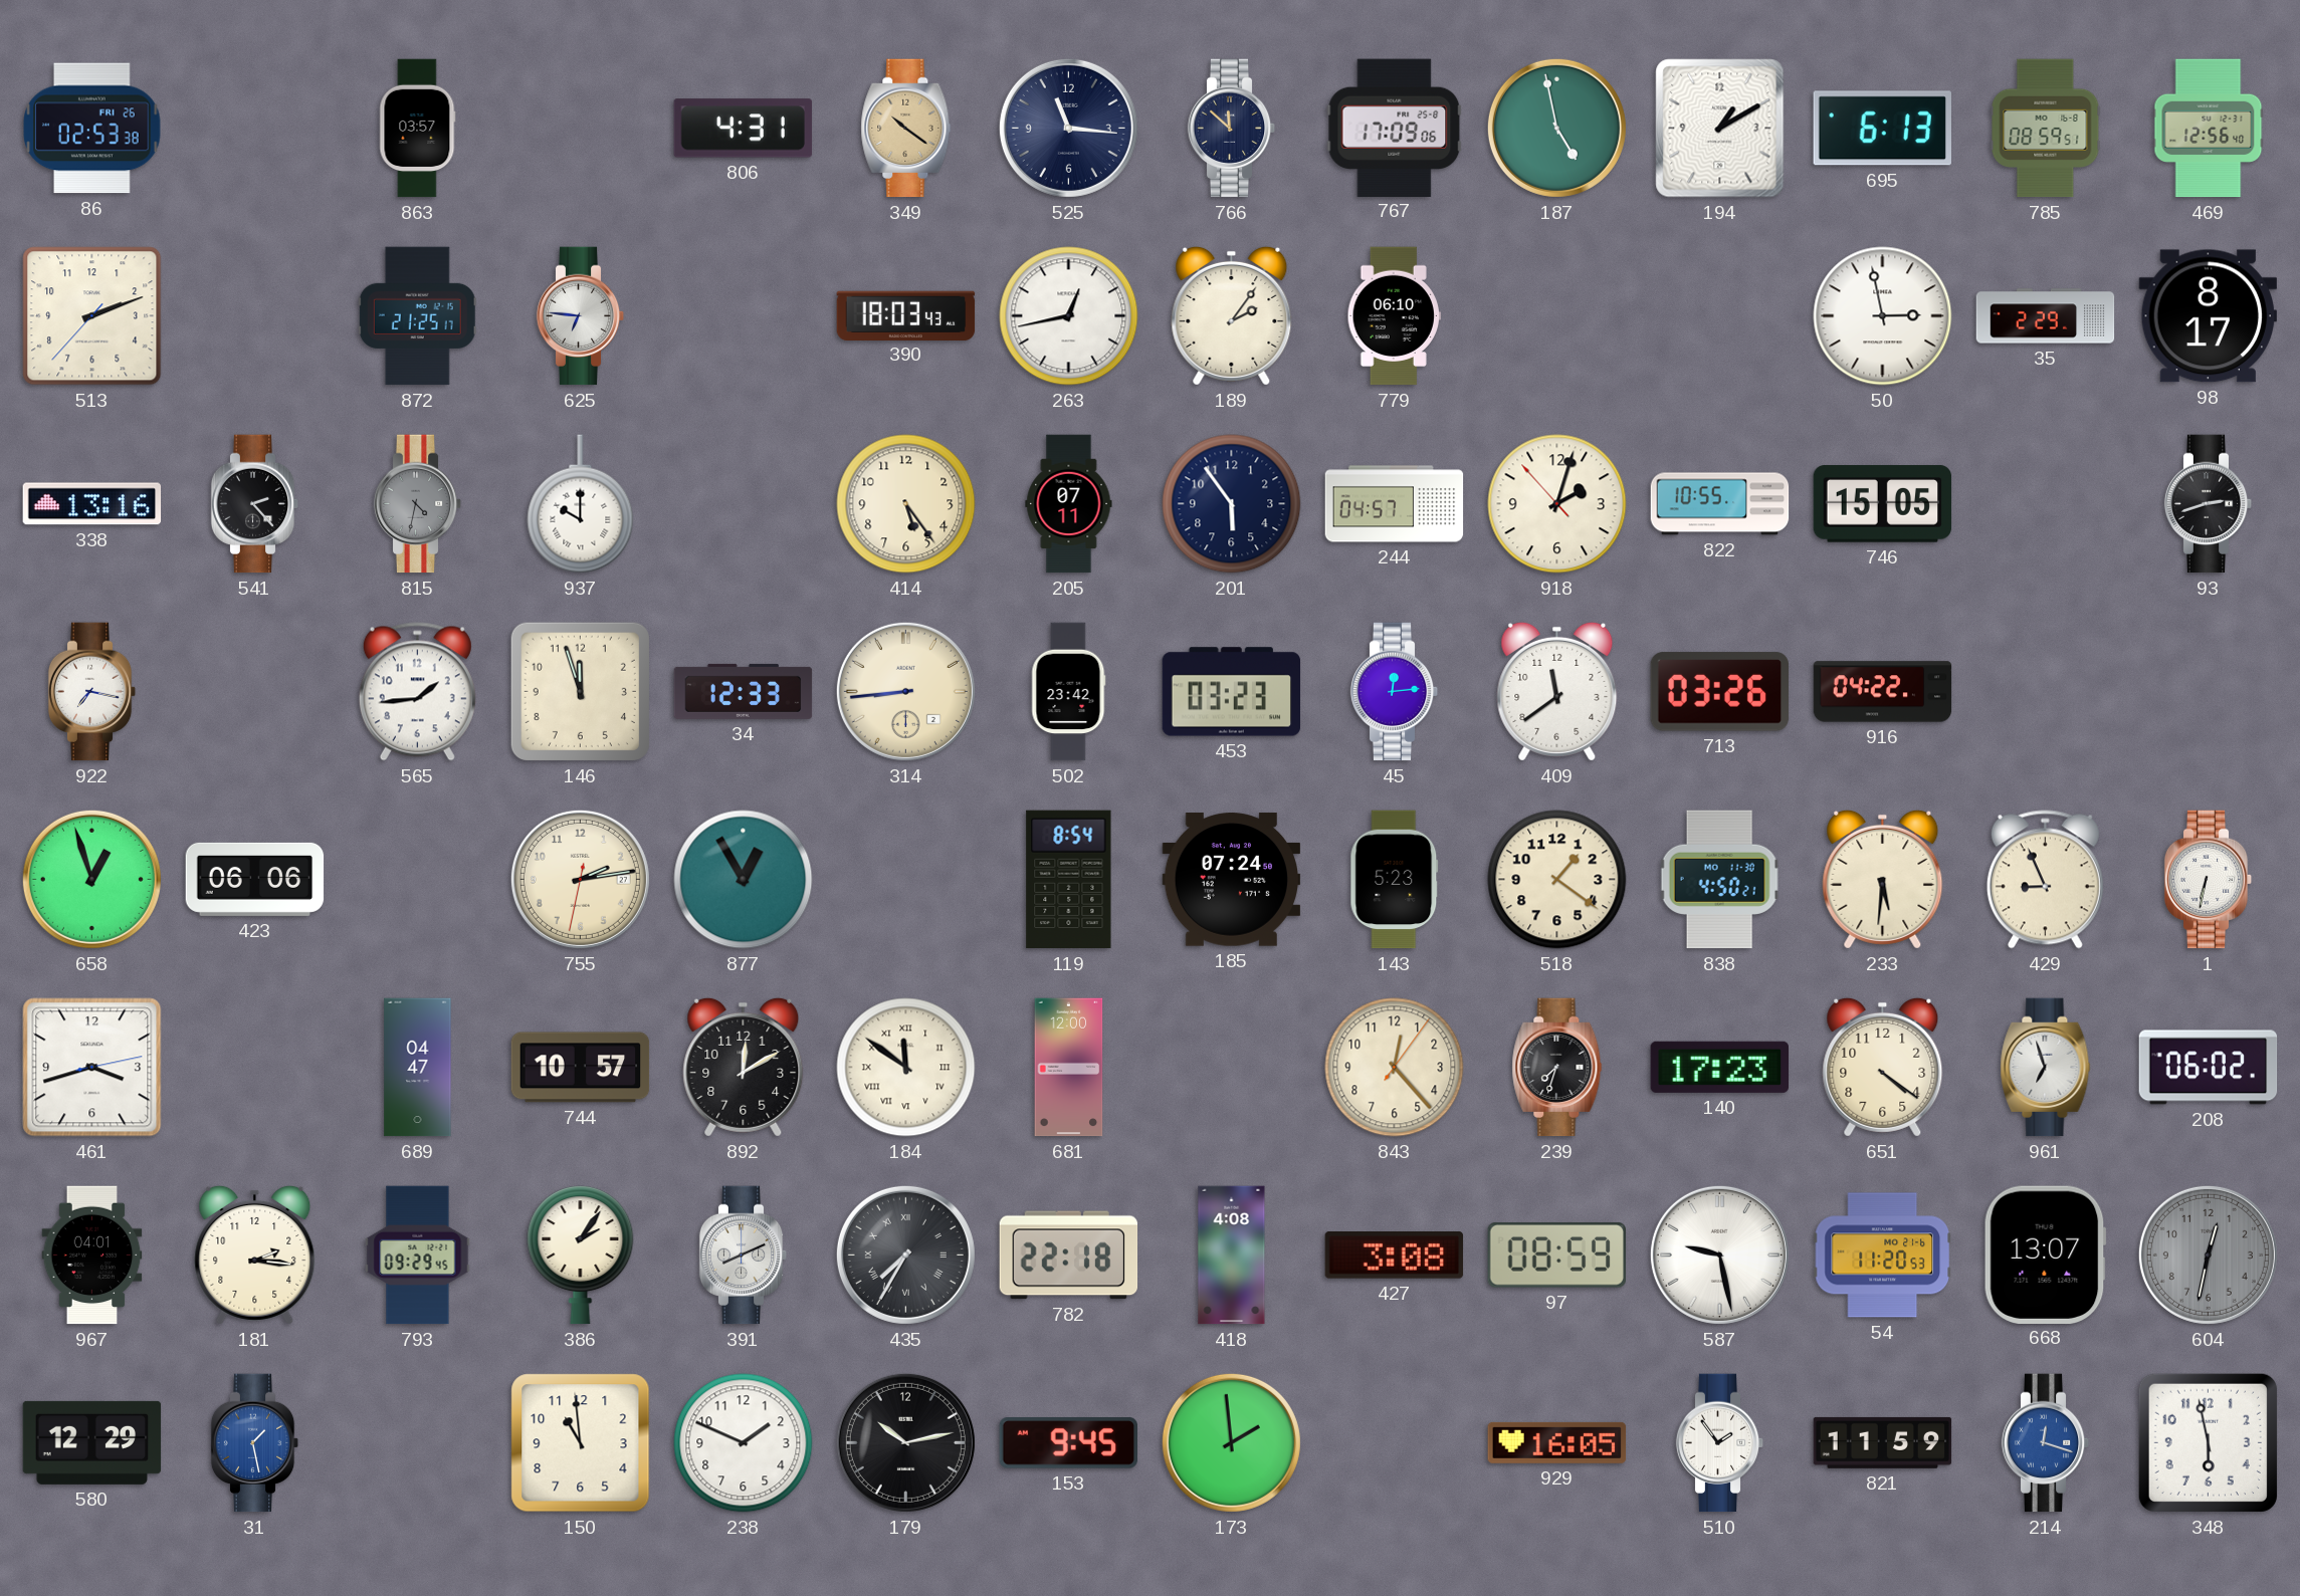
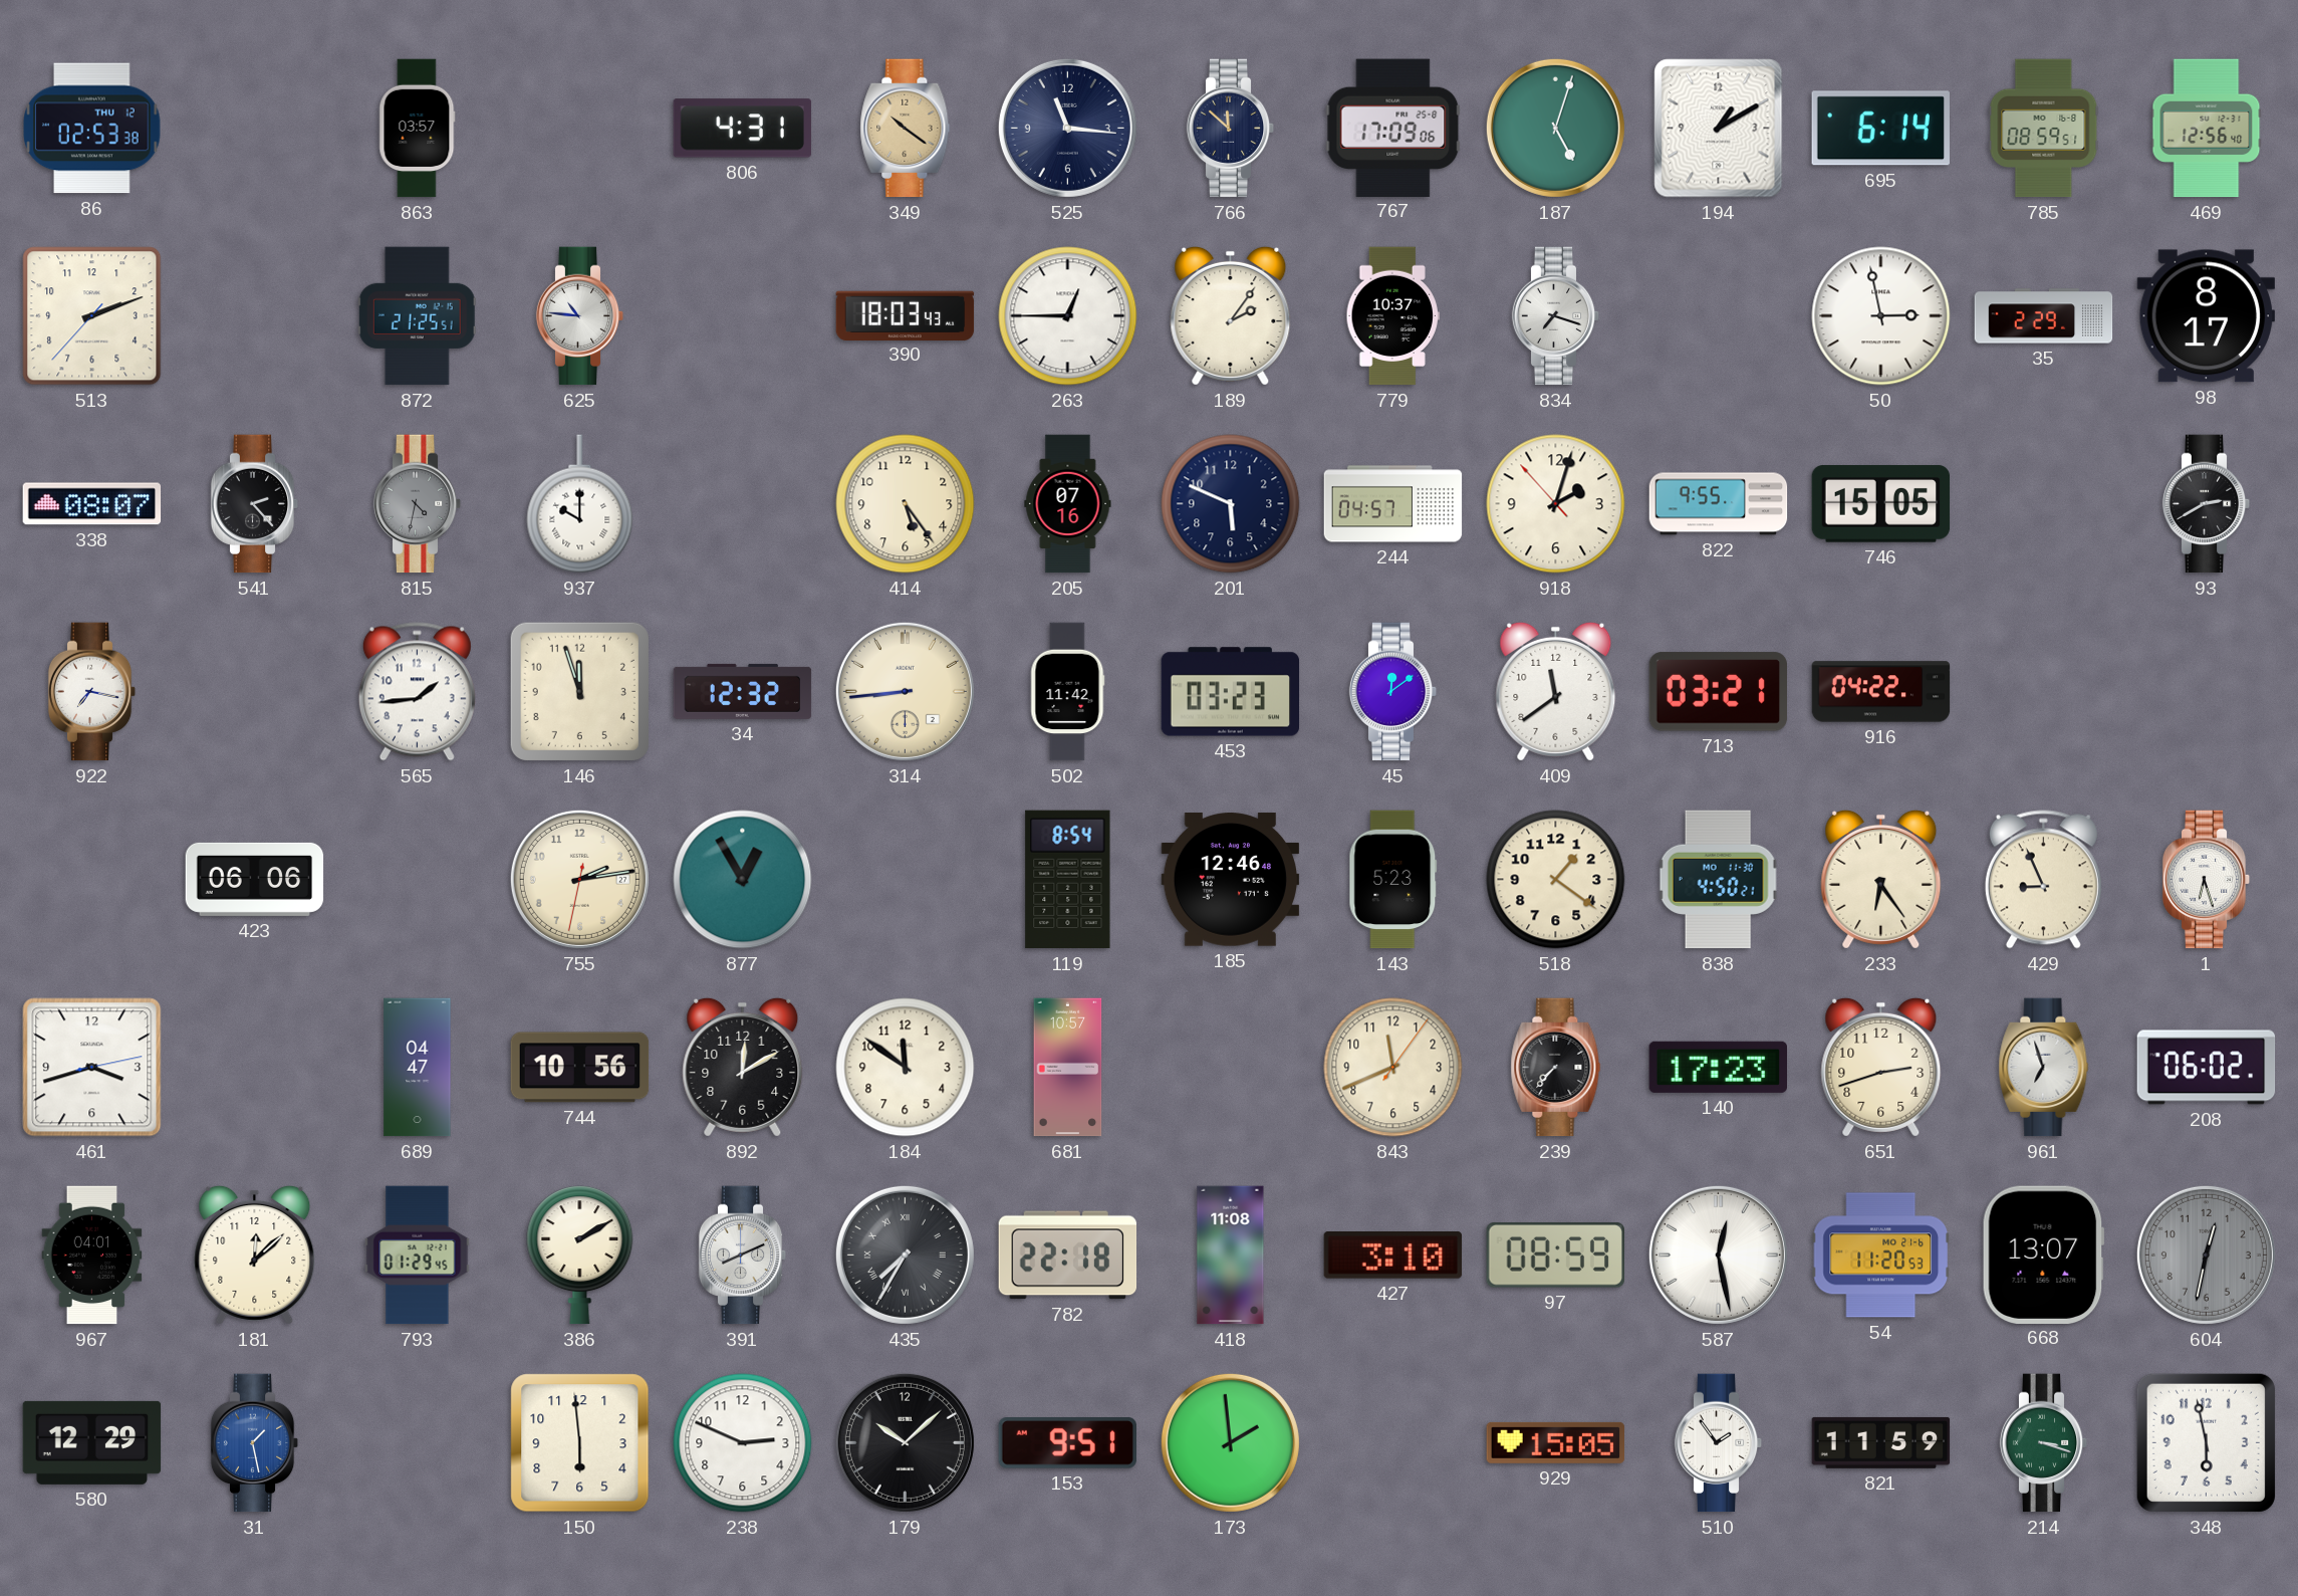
86 date: FRI 26 -> THU 12 (92, 129)
187: 4:58 -> 5:03 (1555, 128)
695: 6:13 -> 6:14 (1880, 129)
872: 21:25:17 -> 21:25:51 (417, 316)
625: 6:46 -> 10:46 (580, 316)
263: 12:43 -> 12:45 (1068, 316)
779: 06:10 -> 10:37 (1392, 316)
834: none -> 7:18 (1556, 316)
338: 13:16 -> 08:07 (92, 504)
205: 07:11 -> 07:16 (1068, 504)
201: 5:54 -> 5:49 (1231, 504)
822: 10:55 -> 9:55 (1719, 504)
93: 2:42 -> 2:40 (2207, 504)
34: 12:33 -> 12:32 (743, 691)
502: 23:42 -> 11:42 (1068, 692)
45: 12:14 -> 12:09 (1393, 692)
713: 03:26 -> 03:21 (1719, 692)
658: 12:57 -> none (91, 879)
185: 07:24 -> 12:46 (1231, 880)
233: 5:31 -> 6:24 (1881, 879)
1: 6:32 -> 6:27 (2207, 880)
744: 10:57 -> 10:56 (580, 1068)
184 numerals: Roman -> Arabic (906, 1068)
681: 12:00 -> 10:57 (1068, 1068)
843: 12:23 -> 11:41 (1393, 1068)
239: 7:33 -> 7:37 (1556, 1068)
651: 4:21 -> 2:42 (1881, 1067)
181: 2:16 -> 12:08 (255, 1255)
793: 09:29 -> 01:29 (418, 1256)
386: 2:06 -> 2:10 (580, 1256)
418: 4:08 -> 11:08 (1231, 1256)
427: 3:08 -> 3:10 (1393, 1256)
587: 9:28 -> 12:28 (1718, 1255)
150: 10:59 -> 5:59 (580, 1443)
238: 1:49 -> 2:49 (743, 1443)
179: 10:13 -> 10:08 (905, 1442)
153: 9:45 -> 9:51 (1067, 1443)
929: 16:05 -> 15:05 (1556, 1442)
214: 12:18 -> 3:18 (2044, 1443)
214 dial: blue -> green (2044, 1443)
